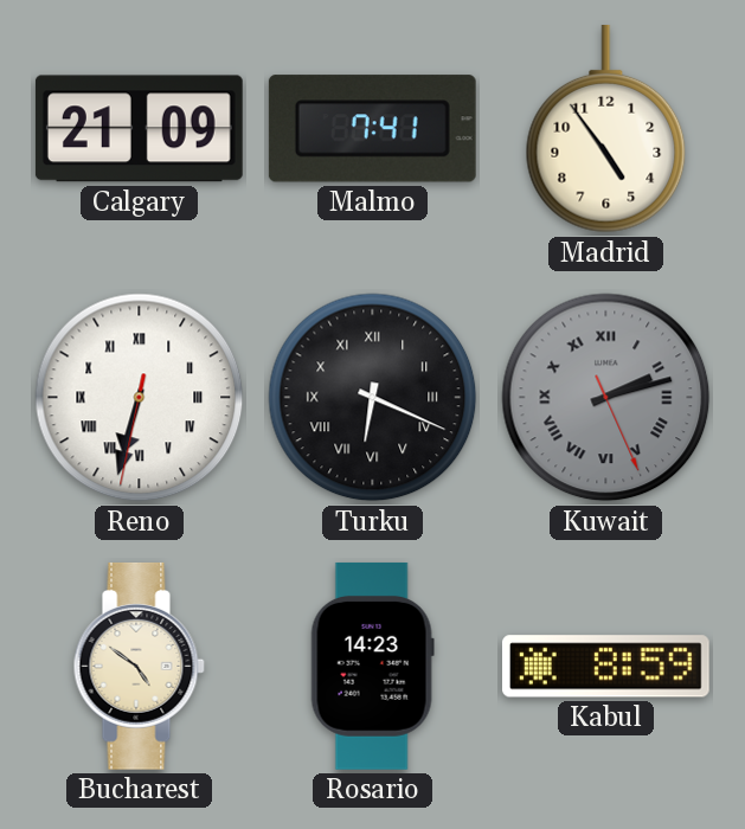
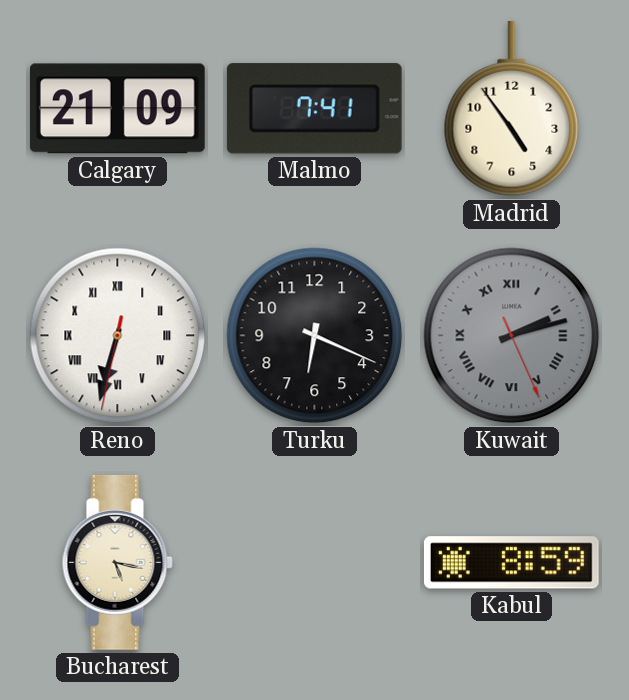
Turku numerals: Roman -> Arabic (315, 336)
Bucharest: 4:51 -> 5:17 (117, 562)
Rosario: 14:23 -> none (372, 666)
